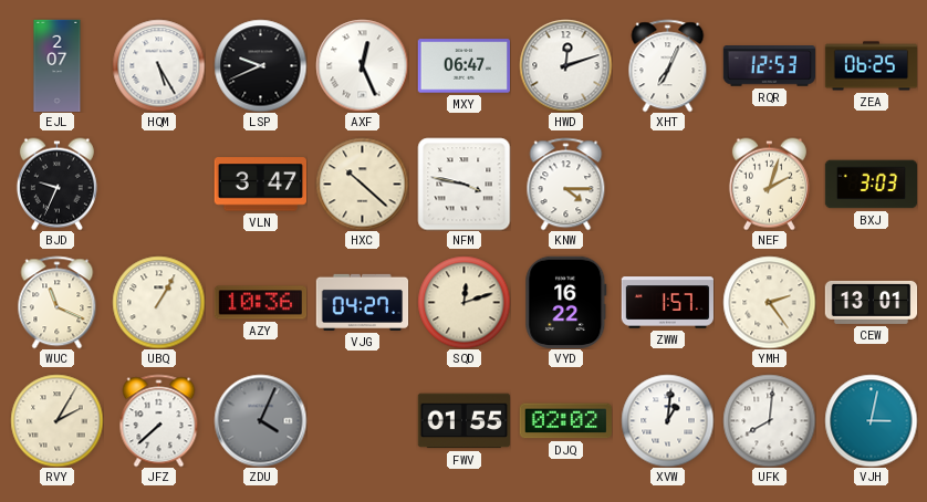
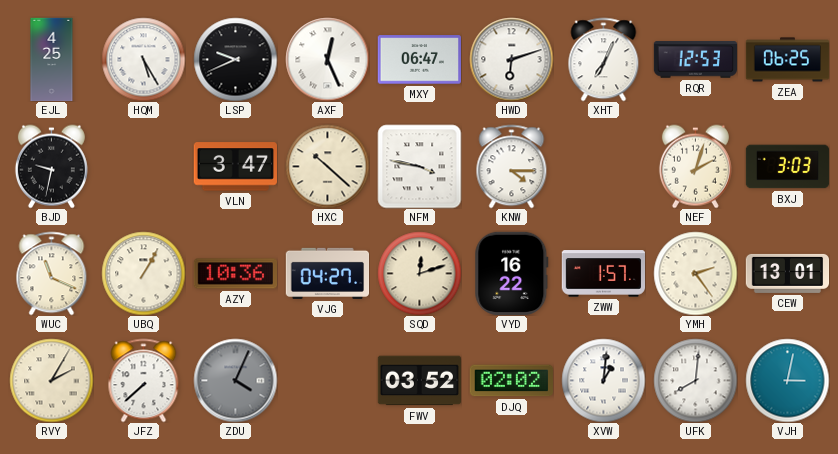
EJL: 2:07 -> 4:25 (52, 59)
HWD: 12:12 -> 6:12 (511, 59)
BJD: 9:34 -> 9:32 (51, 166)
FWV: 01:55 -> 03:52 (419, 381)
